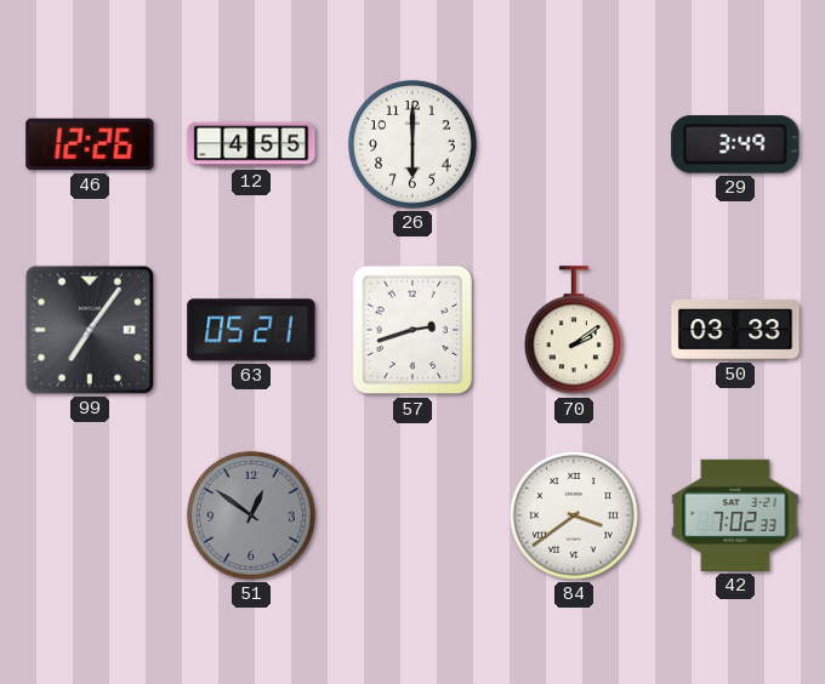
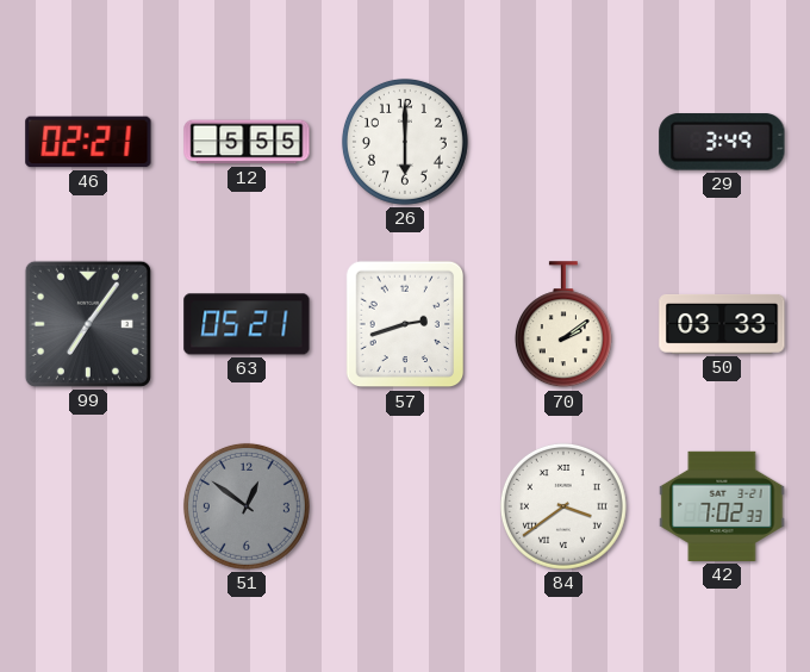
46: 12:26 -> 02:21 (88, 142)
12: 4:55 -> 5:55 (247, 142)
